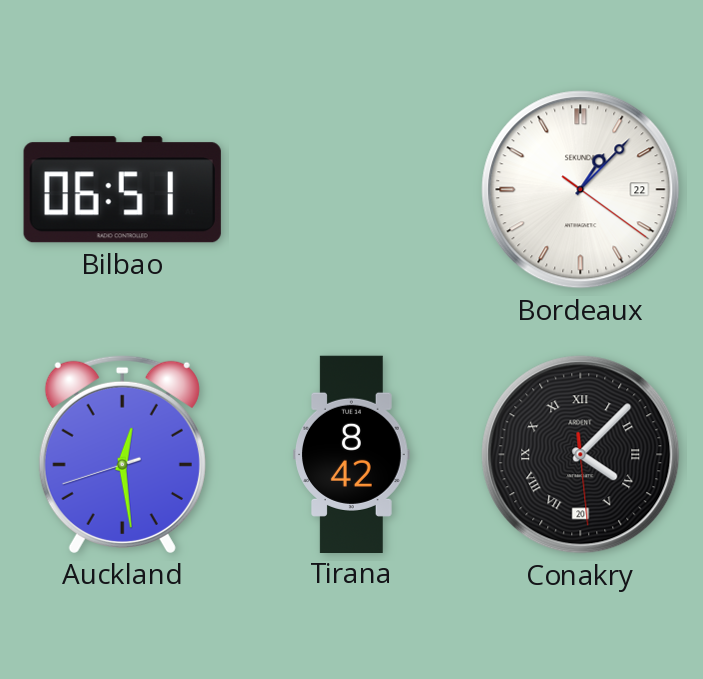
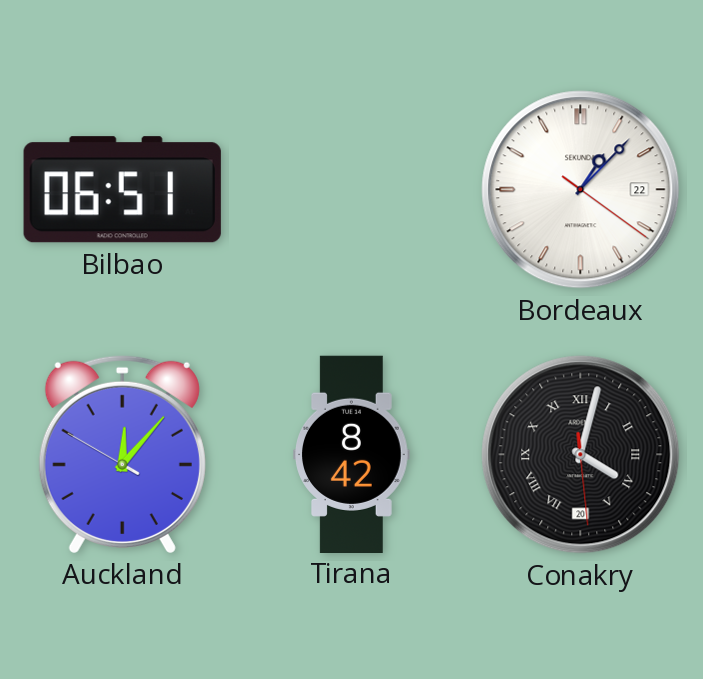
Auckland: 12:28 -> 12:06 (122, 454)
Conakry: 4:07 -> 4:02 (581, 455)
